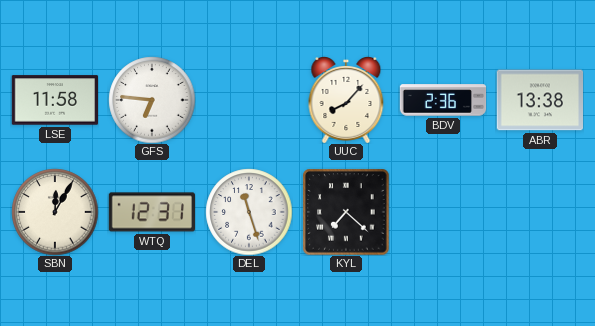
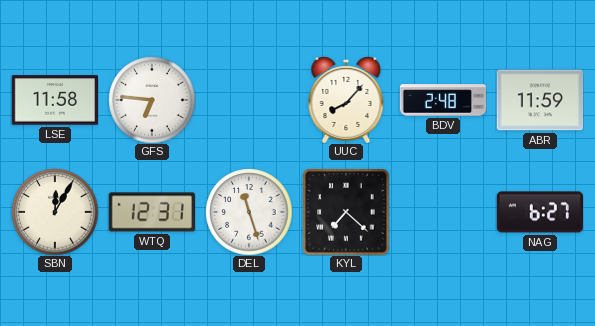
BDV: 2:36 -> 2:48 (443, 100)
ABR: 13:38 -> 11:59 (539, 100)
NAG: none -> 6:27 (539, 212)
